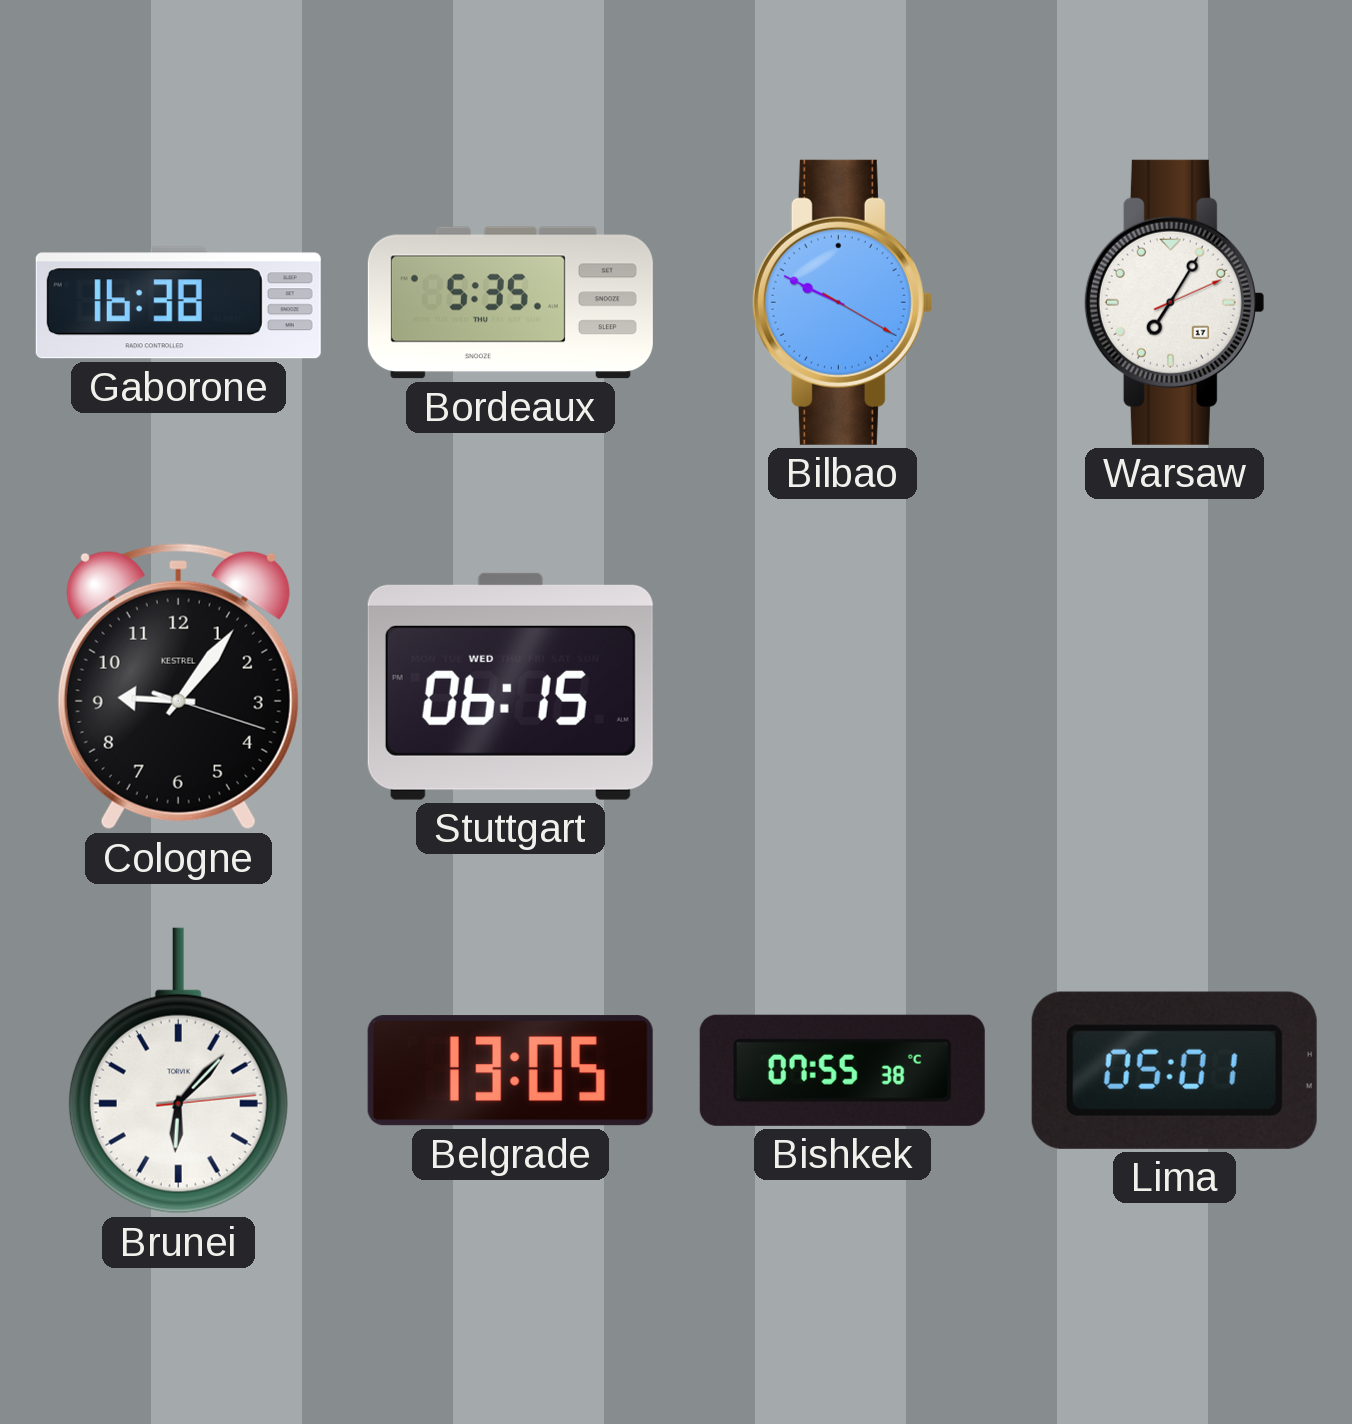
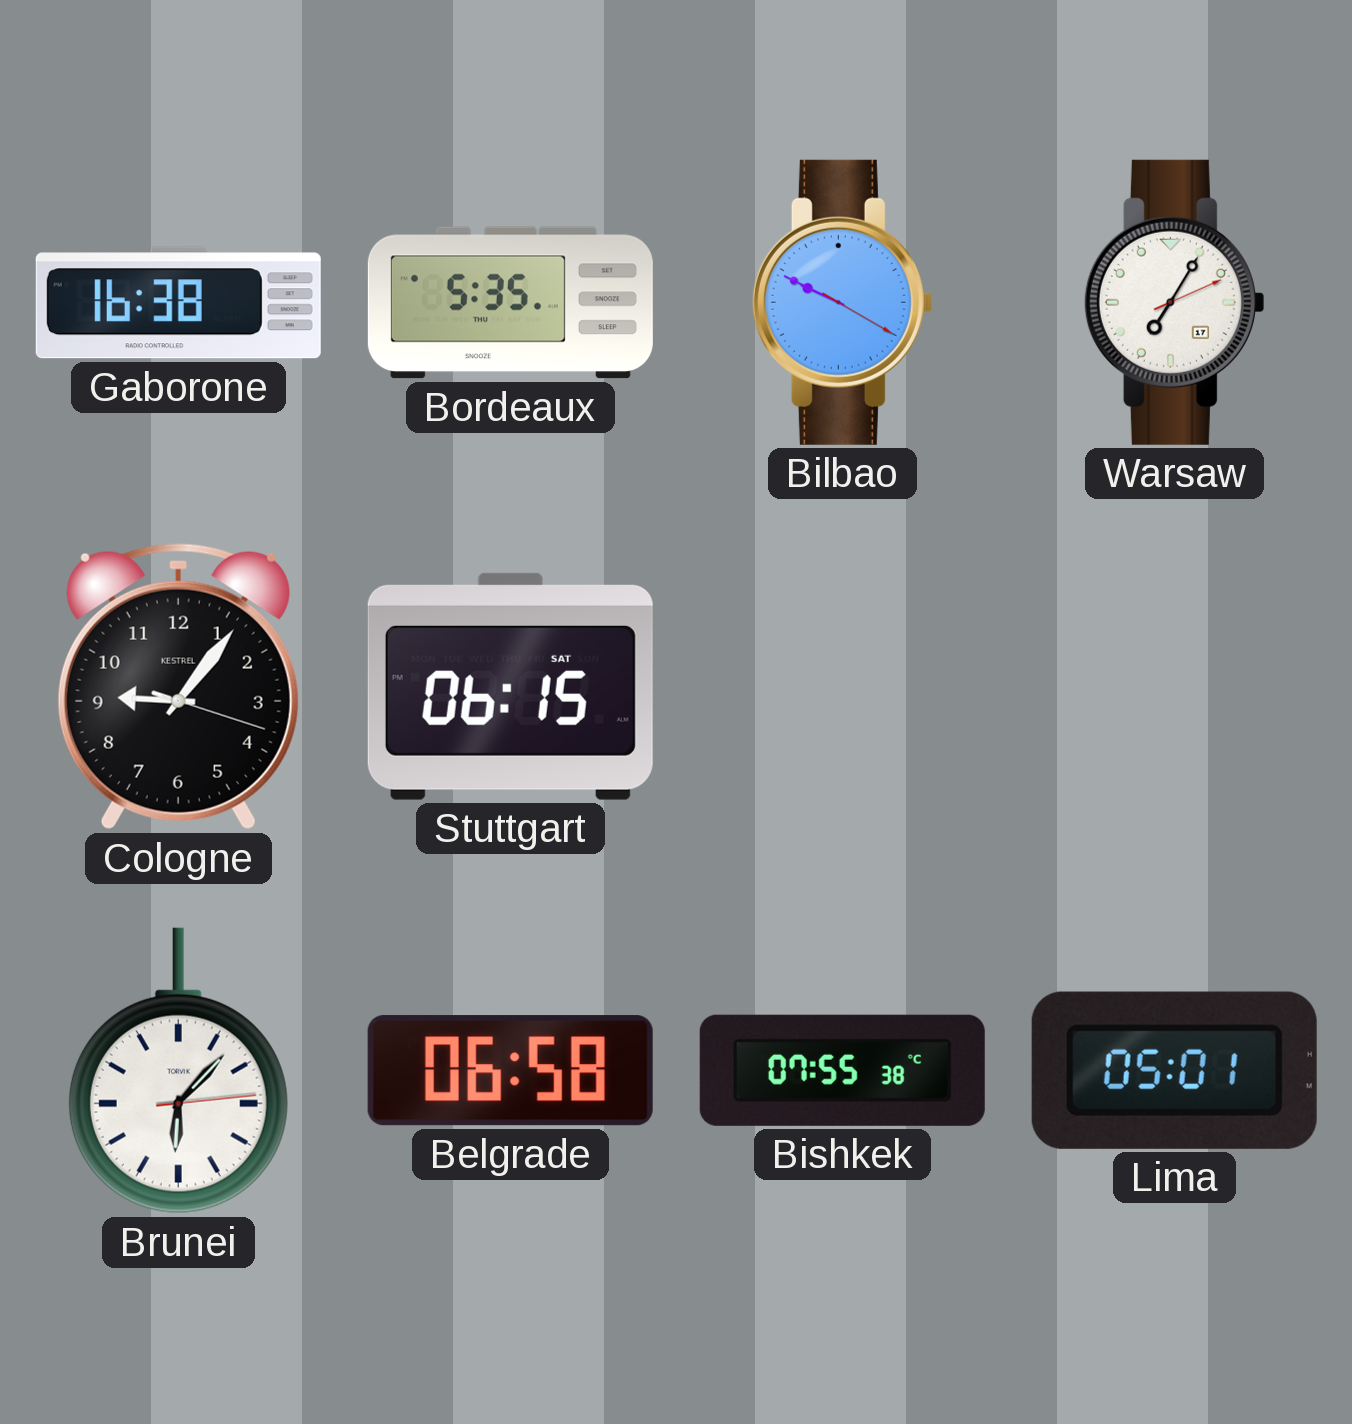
Stuttgart date: WED -> SAT (510, 686)
Belgrade: 13:05 -> 06:58 (510, 1071)
